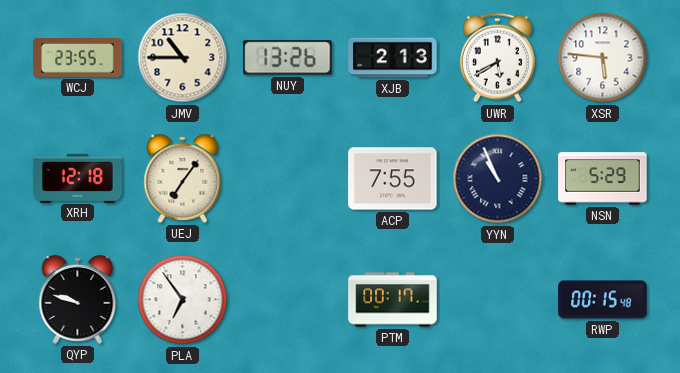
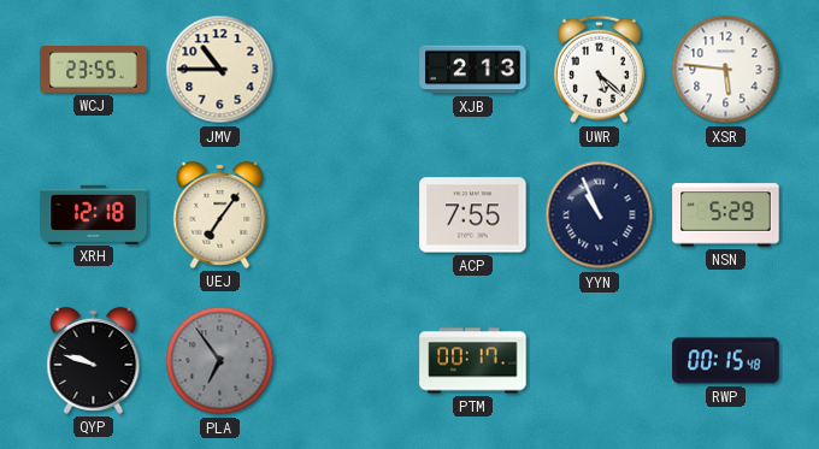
NUY: 13:26 -> none (288, 58)
UWR: 5:40 -> 5:22 (599, 70)
PLA dial: white -> grey (220, 361)
